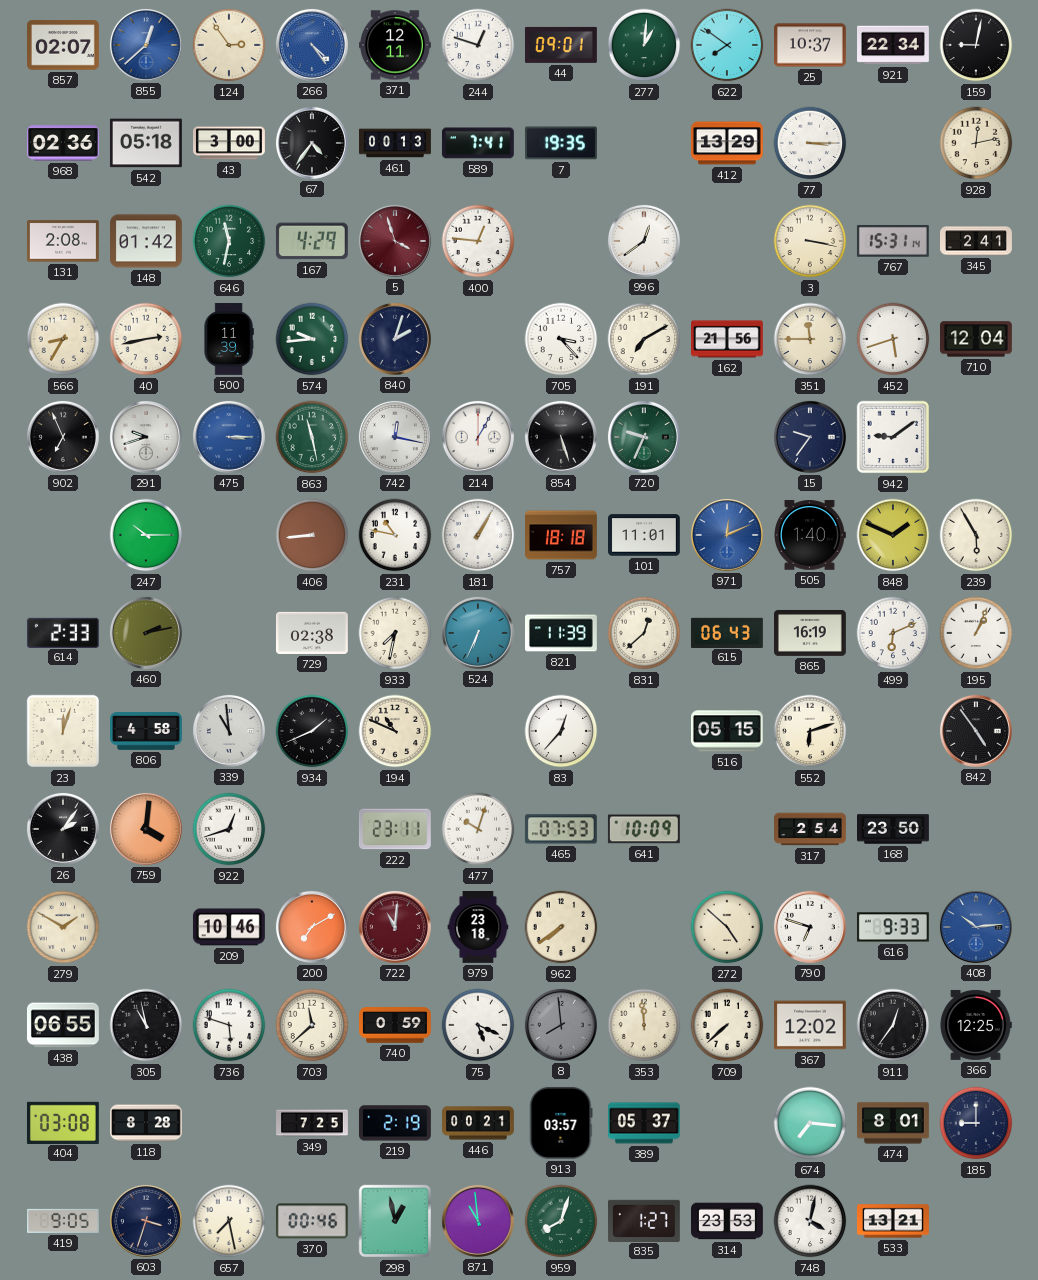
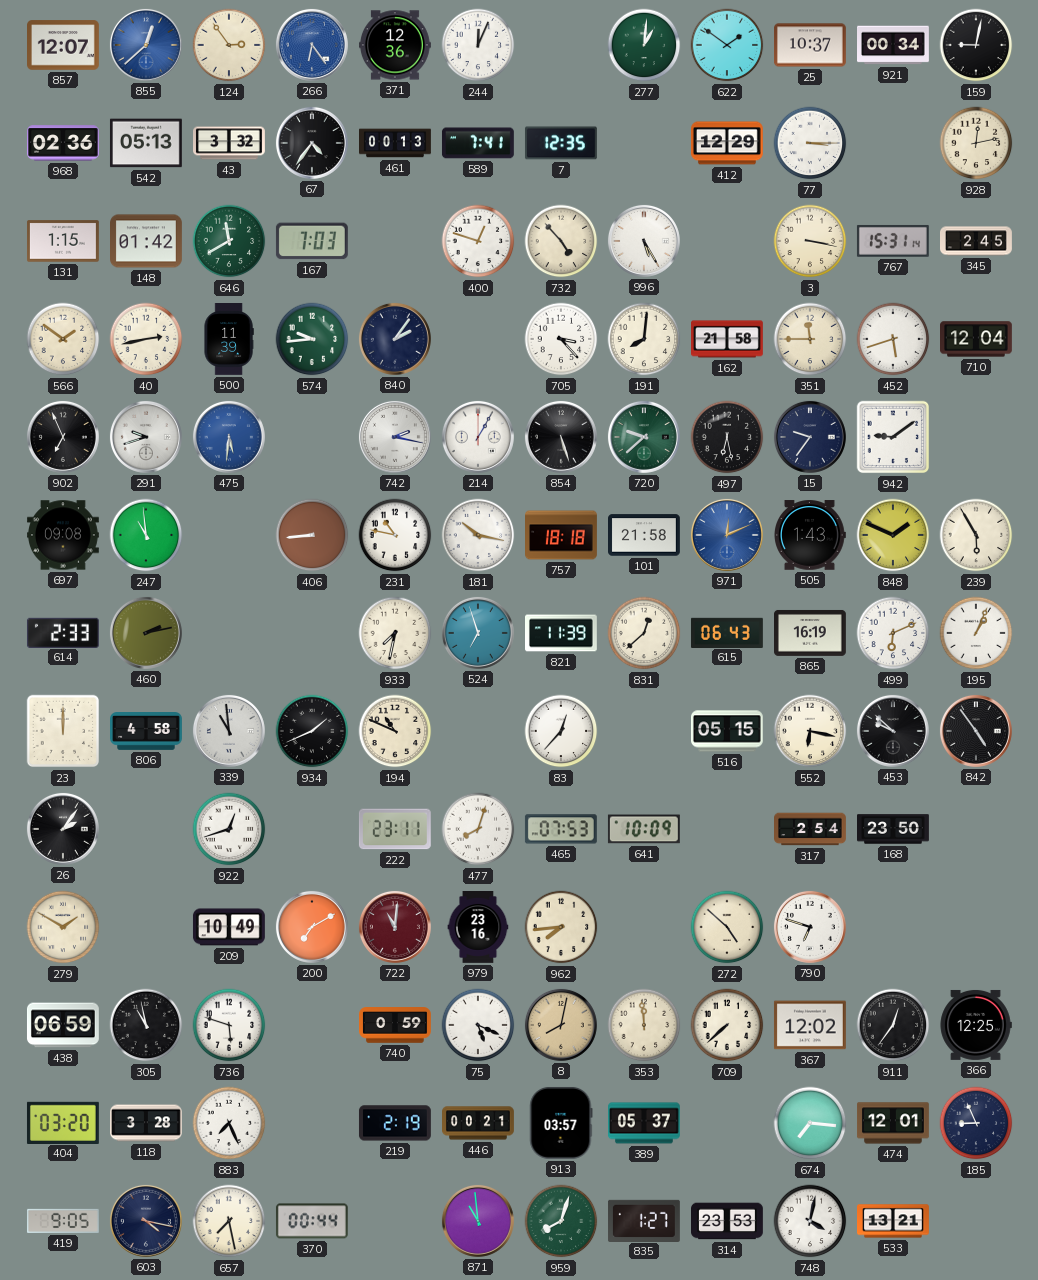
857: 02:07 -> 12:07 (64, 45)
266: 4:24 -> 6:24 (312, 45)
371: 12:11 -> 12:36 (396, 45)
244: 12:48 -> 12:04 (478, 45)
44: 09:01 -> none (561, 45)
622: 7:51 -> 1:51 (727, 45)
921: 22:34 -> 00:34 (894, 45)
542: 05:18 -> 05:13 (146, 143)
43: 3:00 -> 3:32 (230, 143)
7: 19:35 -> 12:35 (561, 143)
412: 13:29 -> 12:29 (727, 143)
131: 2:08 -> 1:15 (64, 241)
646: 11:32 -> 11:40 (229, 241)
167: 4:29 -> 7:03 (312, 241)
5: 3:57 -> none (395, 241)
400: 12:46 -> 12:48 (478, 241)
732: none -> 4:53 (561, 241)
996: 12:39 -> 5:25 (644, 241)
345: 2:41 -> 2:45 (977, 241)
566: 8:35 -> 1:51 (63, 339)
840: 2:03 -> 2:06 (395, 339)
191: 7:10 -> 8:01 (644, 339)
162: 21:56 -> 21:58 (728, 339)
475: 3:15 -> 5:31 (229, 437)
863: 11:28 -> none (312, 437)
742: 12:17 -> 2:17 (395, 437)
720: 9:34 -> 9:38 (644, 437)
497: none -> 6:28 (727, 437)
697: none -> 09:08 (64, 535)
247: 10:15 -> 10:59 (146, 535)
181: 1:05 -> 10:17 (478, 535)
101: 11:01 -> 21:58 (645, 535)
505: 1:40 -> 1:43 (810, 535)
729: 02:38 -> none (312, 633)
524: 6:34 -> 6:57 (478, 633)
23: 12:03 -> 12:00 (63, 731)
552: 6:12 -> 6:17 (810, 731)
453: none -> 9:52 (893, 731)
759: 4:01 -> none (146, 829)
477: 10:03 -> 8:03 (478, 829)
209: 10:46 -> 10:49 (229, 927)
979: 23:18 -> 23:16 (478, 928)
962: 7:39 -> 7:44 (561, 927)
616: 9:33 -> none (893, 927)
408: 10:14 -> none (976, 927)
438: 06:55 -> 06:59 (63, 1025)
703: 11:38 -> none (312, 1025)
8: 7:59 -> 8:02 (561, 1025)
8 dial: grey -> champagne (561, 1025)
404: 03:08 -> 03:20 (63, 1122)
118: 8:28 -> 3:28 (147, 1123)
883: none -> 7:26 (229, 1123)
349: 7:25 -> none (313, 1123)
474: 8:01 -> 12:01 (894, 1123)
185: 9:00 -> 8:56 (976, 1123)
603: 3:33 -> 4:17 (146, 1221)
370: 00:46 -> 00:44 (312, 1221)
298: 12:58 -> none (395, 1221)
